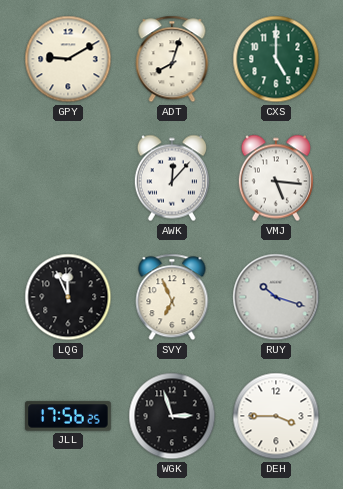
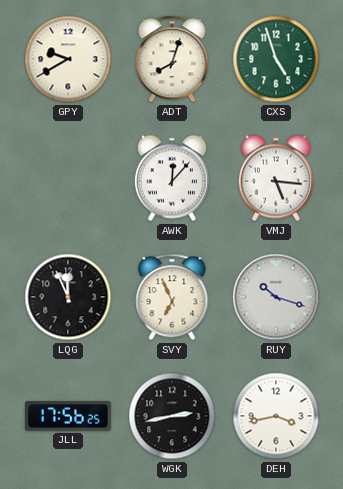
GPY: 9:10 -> 9:40 (68, 59)
CXS: 5:00 -> 4:57 (276, 59)
WGK: 2:57 -> 2:43 (172, 416)
DEH: 3:45 -> 3:43 (276, 416)
